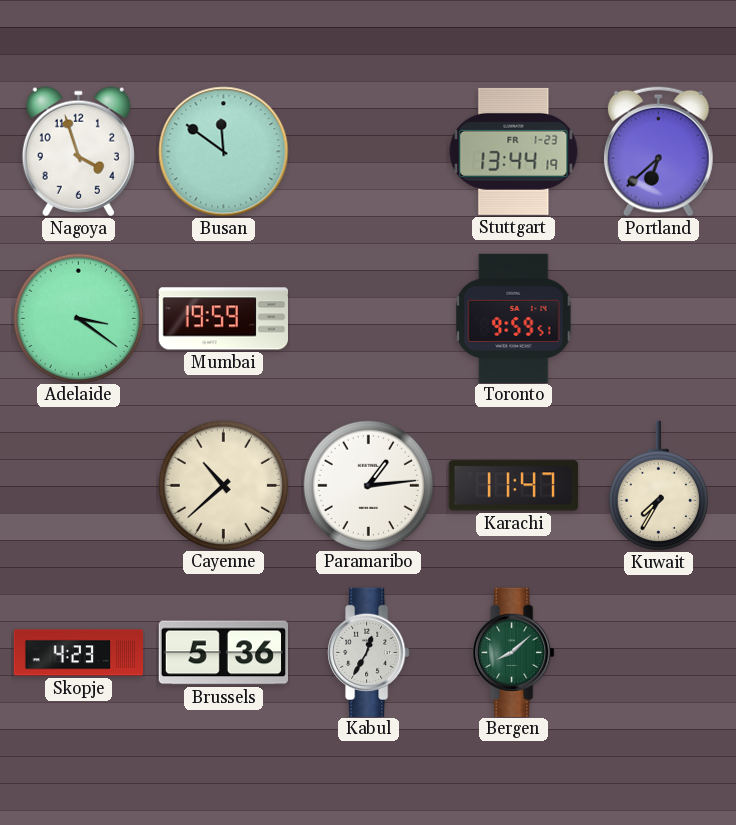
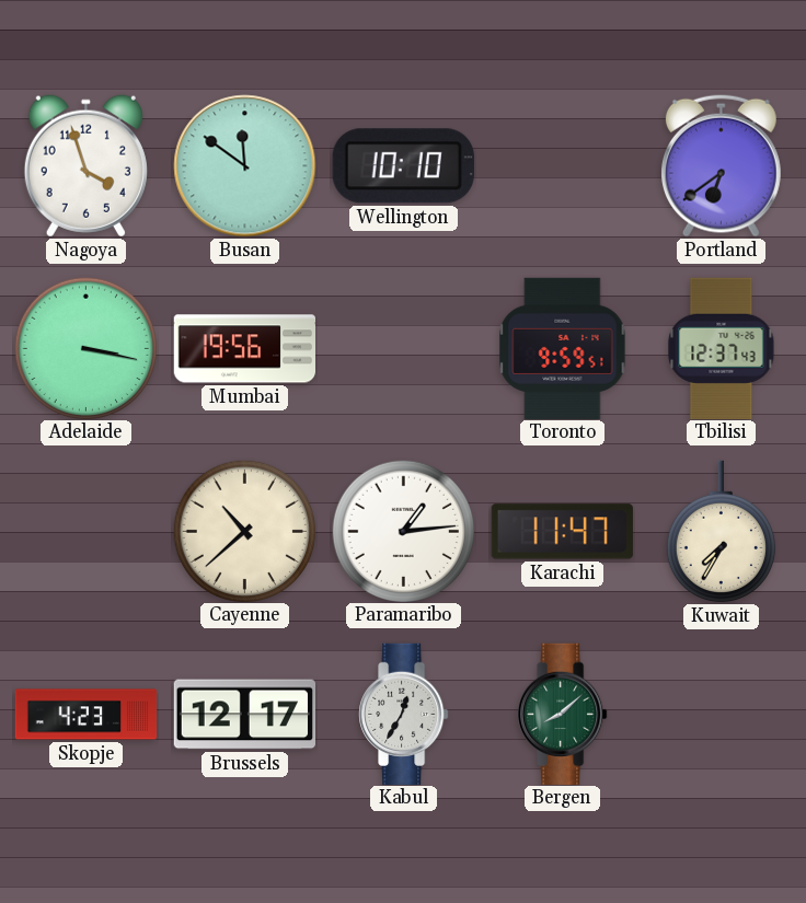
Wellington: none -> 10:10 (403, 166)
Stuttgart: 13:44 -> none (514, 151)
Portland: 6:38 -> 6:39 (721, 165)
Adelaide: 3:21 -> 3:17 (85, 348)
Mumbai: 19:59 -> 19:56 (244, 349)
Tbilisi: none -> 12:37 (722, 348)
Brussels: 5:36 -> 12:17 (244, 715)
